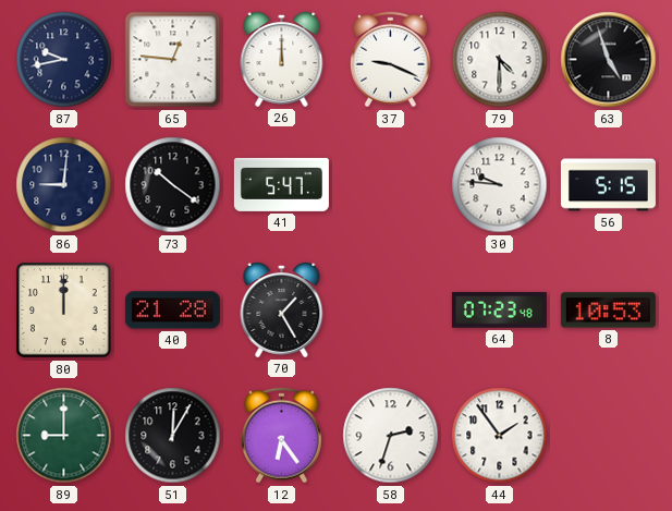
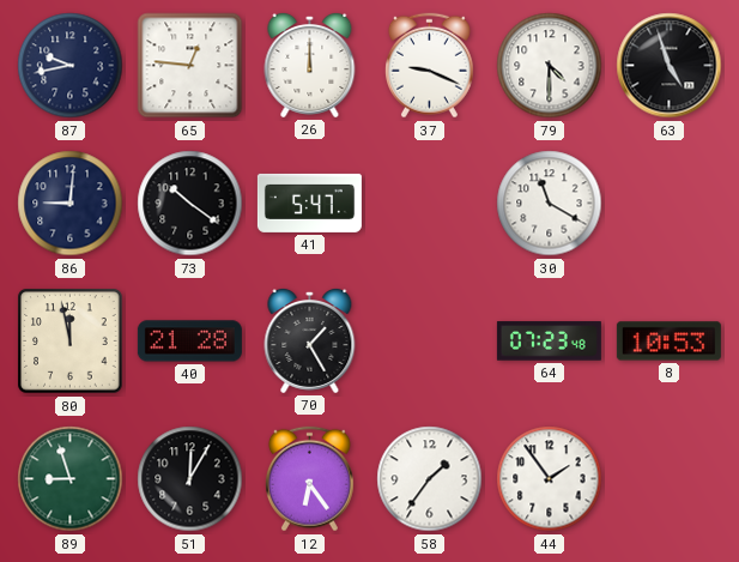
30: 9:46 -> 11:20 (550, 204)
56: 5:15 -> none (608, 185)
80: 12:00 -> 11:58 (71, 342)
89: 9:00 -> 8:57 (71, 479)
58: 2:33 -> 1:36 (430, 479)
